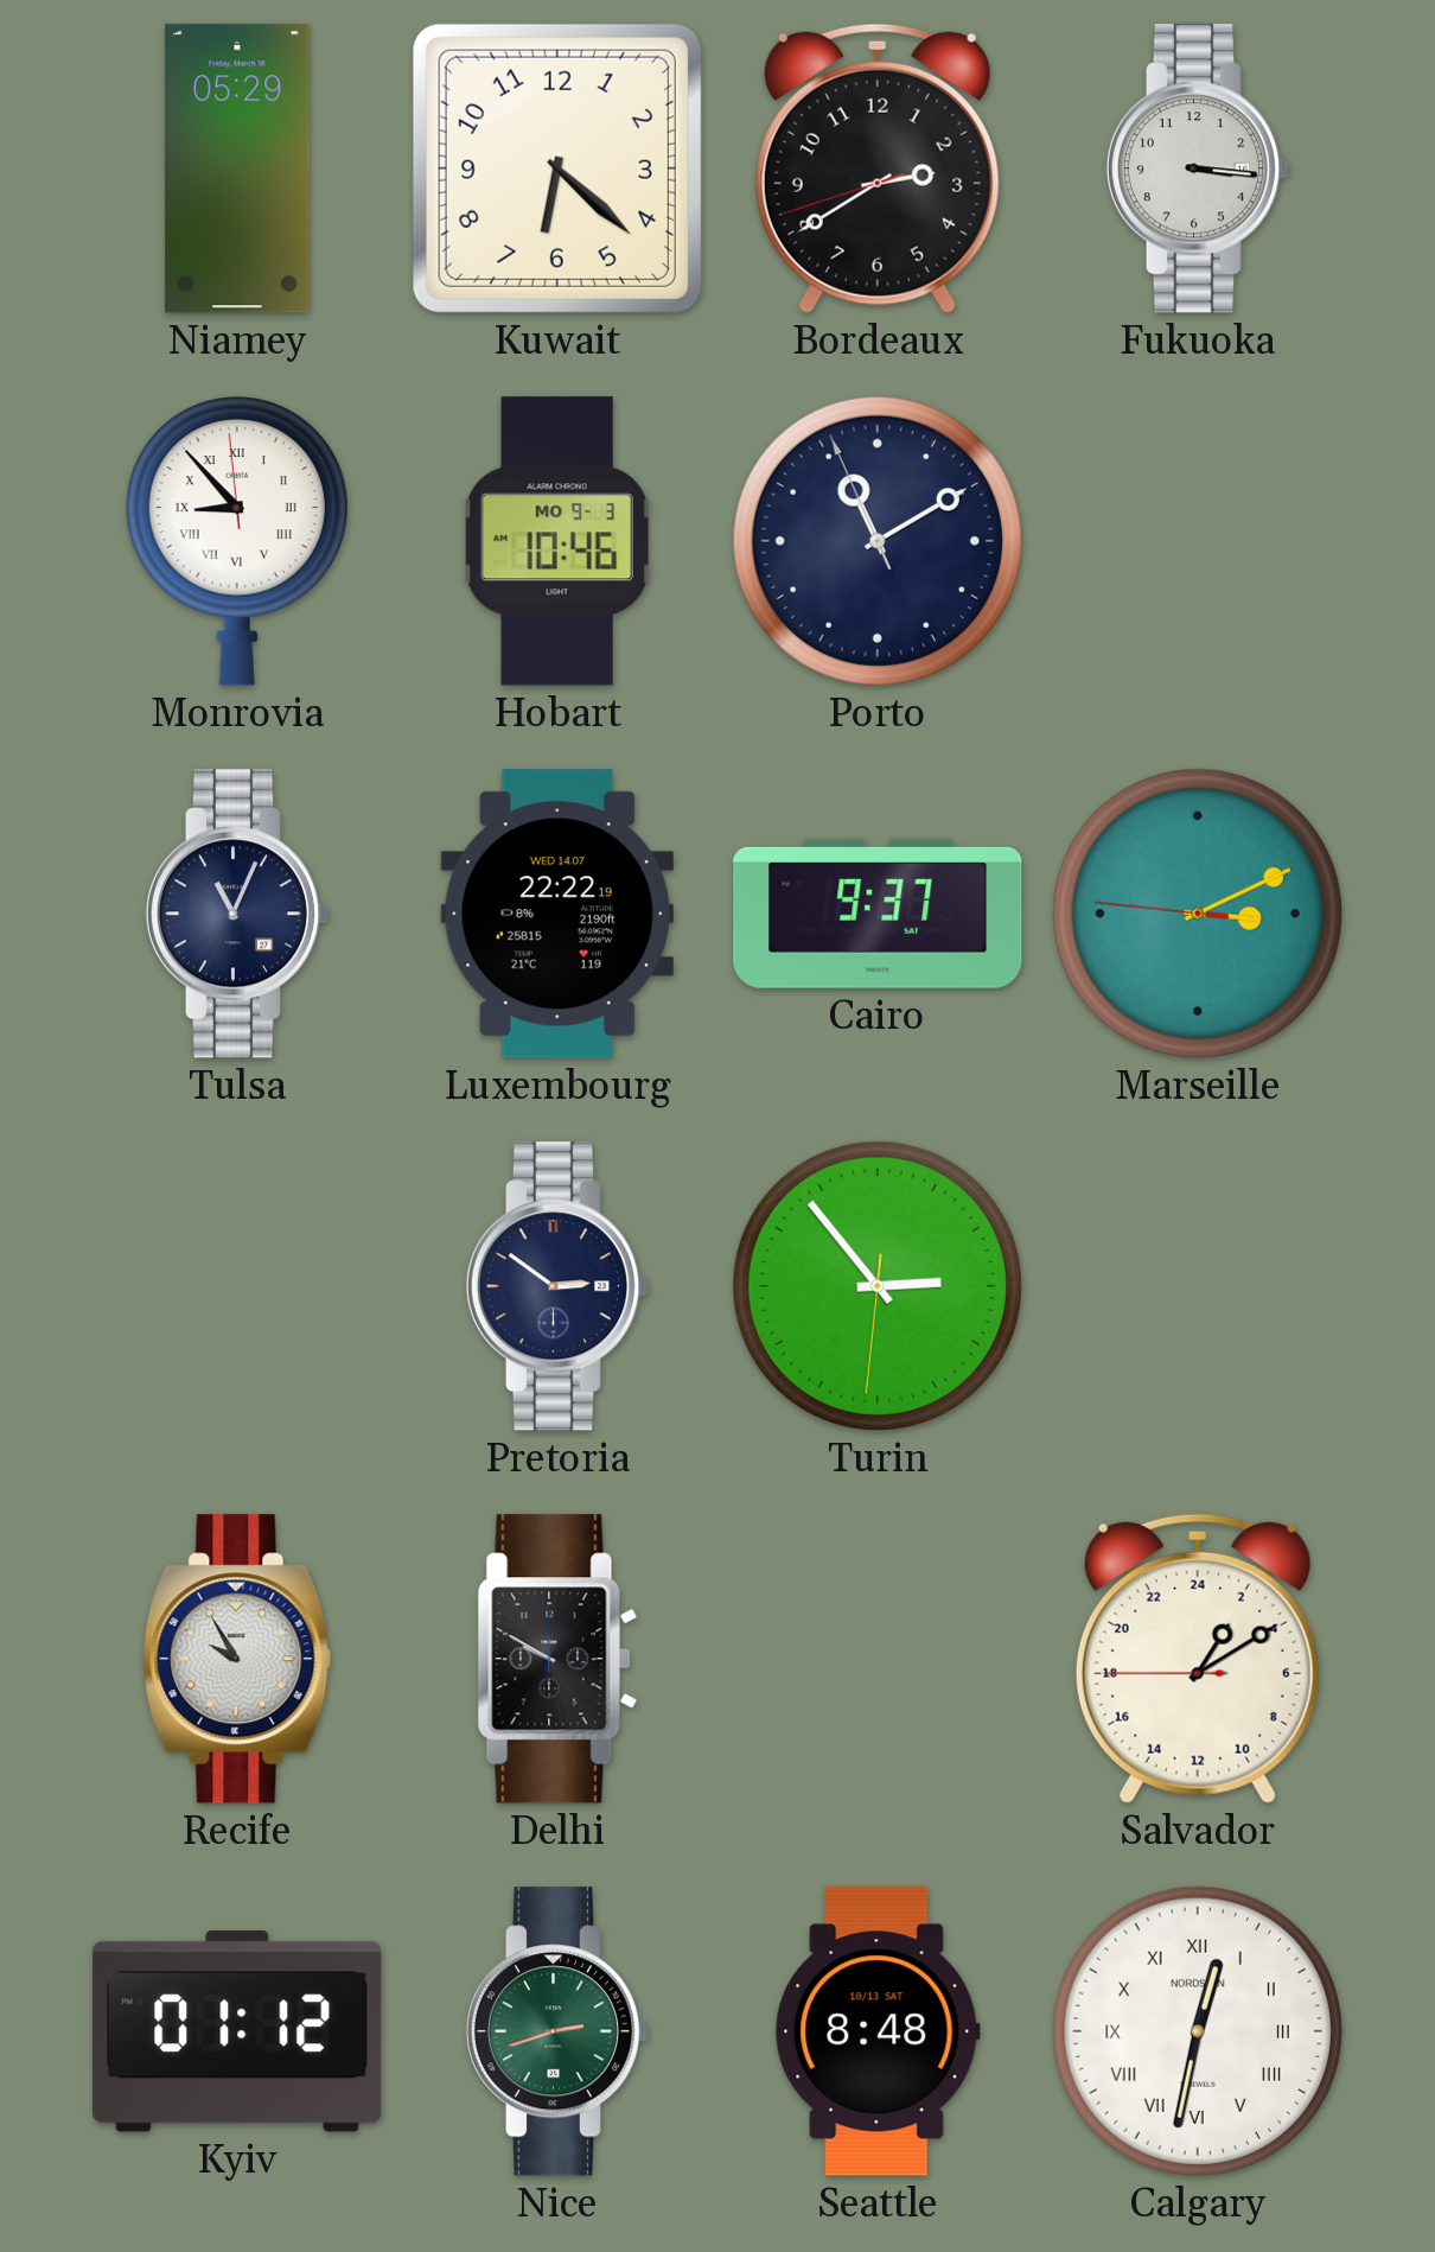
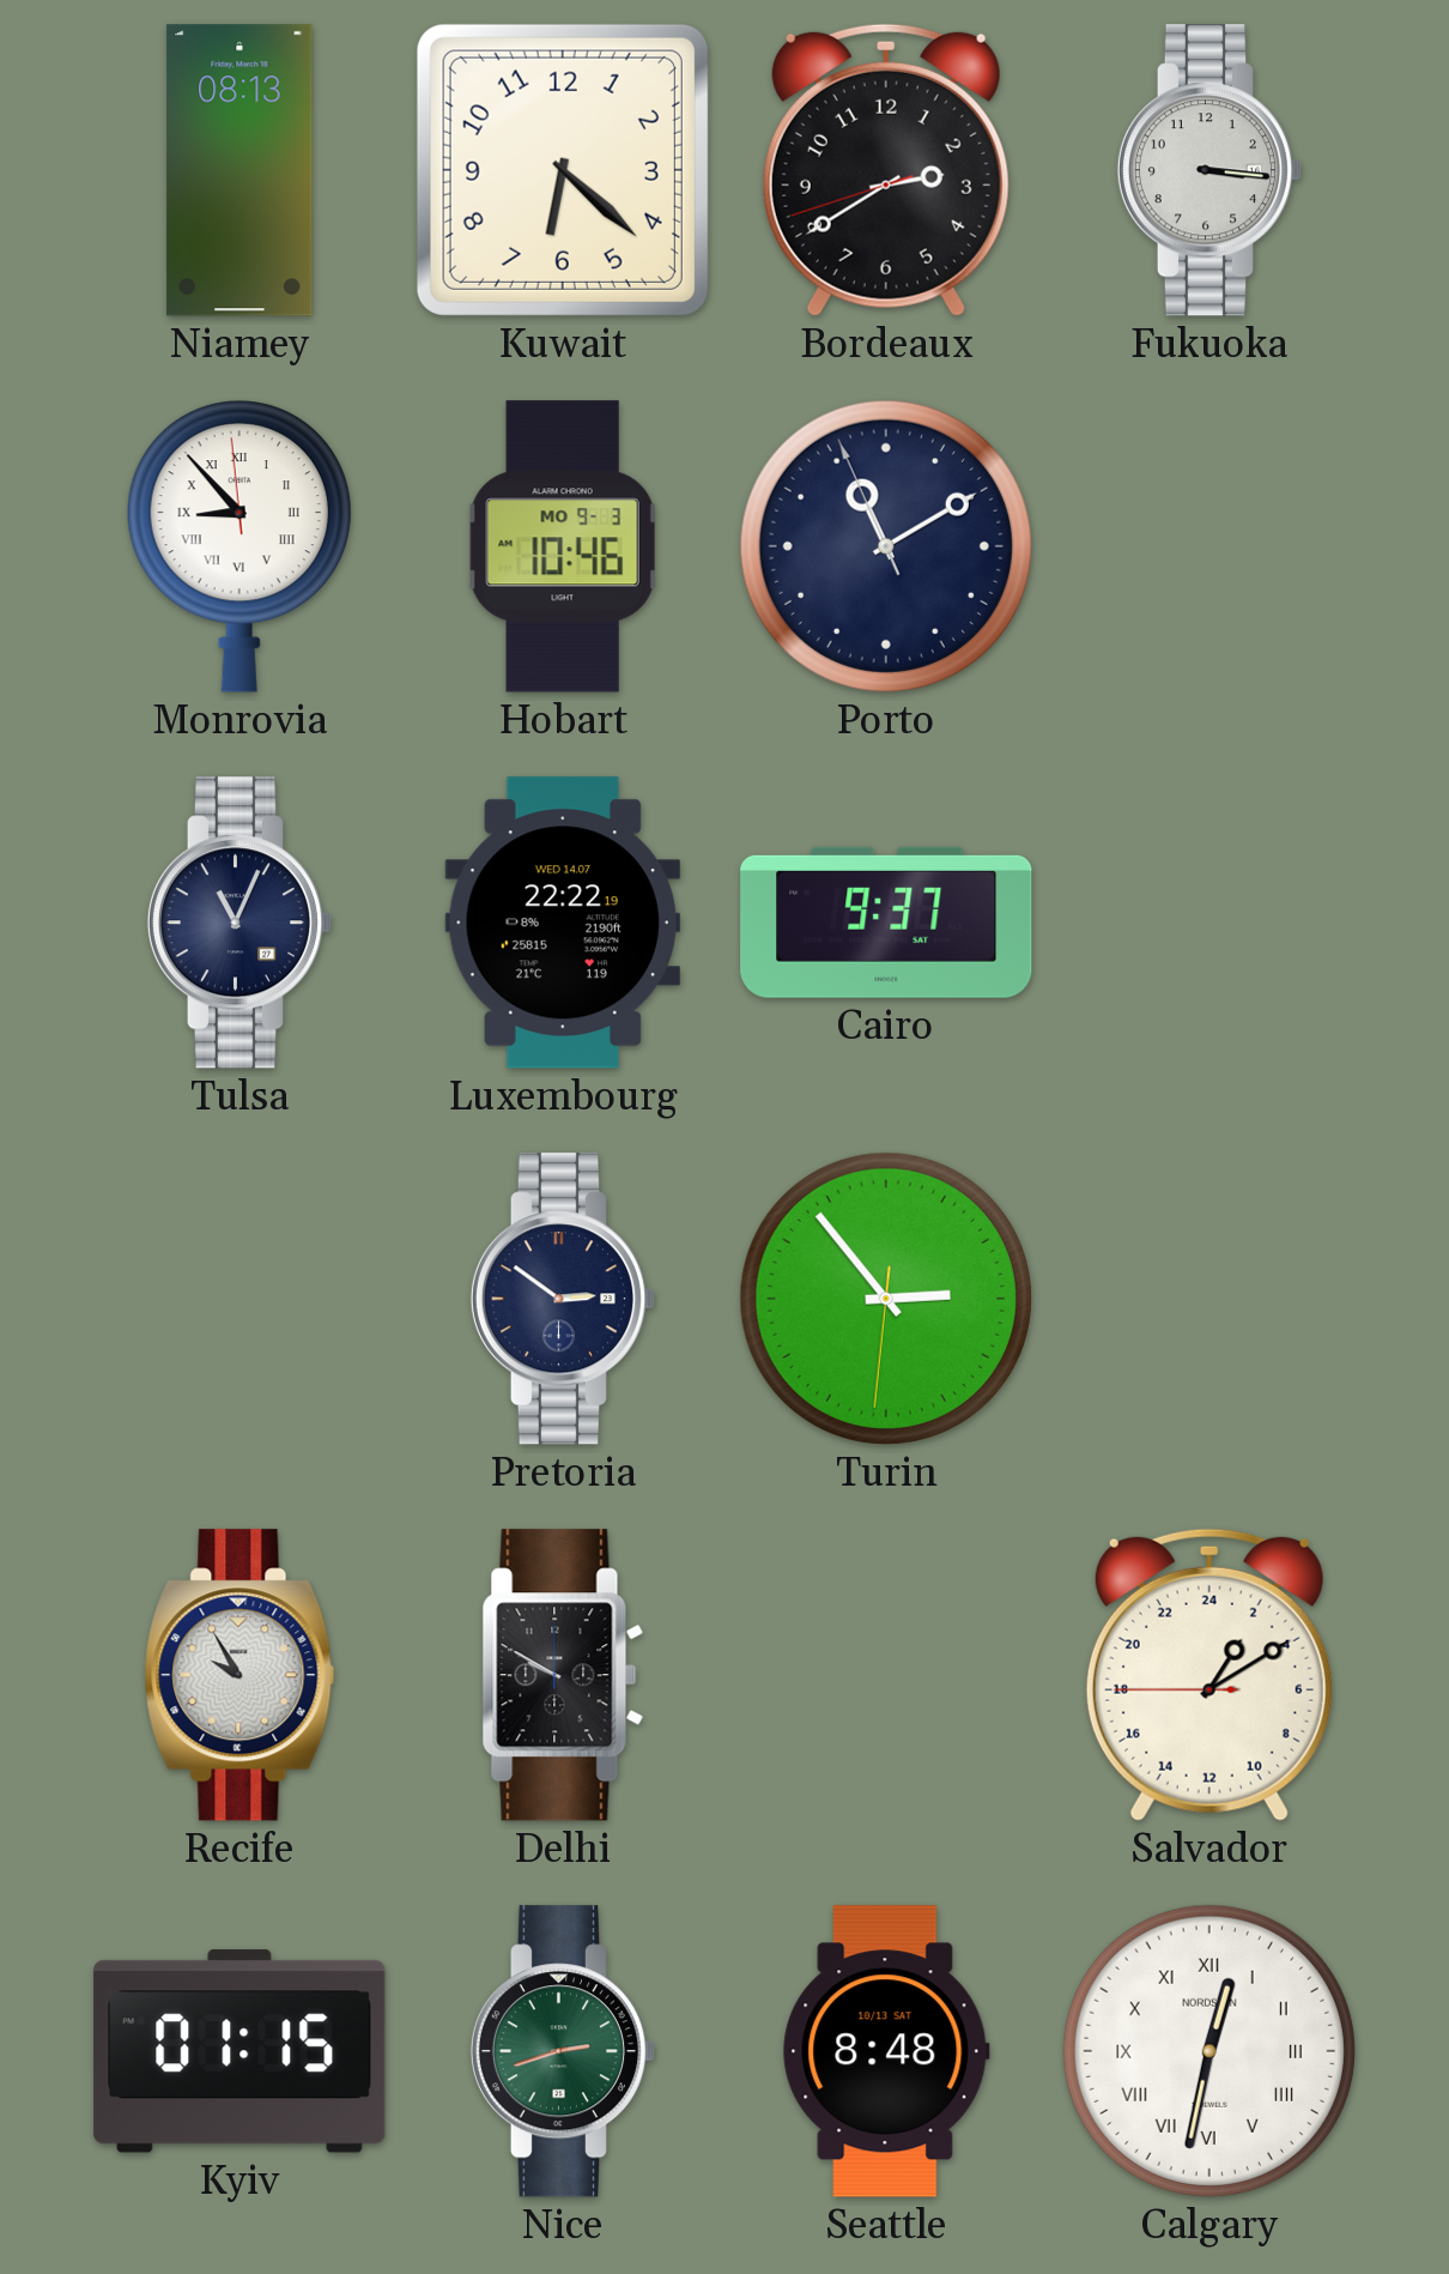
Niamey: 05:29 -> 08:13 (240, 170)
Marseille: 3:10 -> none (1198, 914)
Kyiv: 01:12 -> 01:15 (240, 2051)
